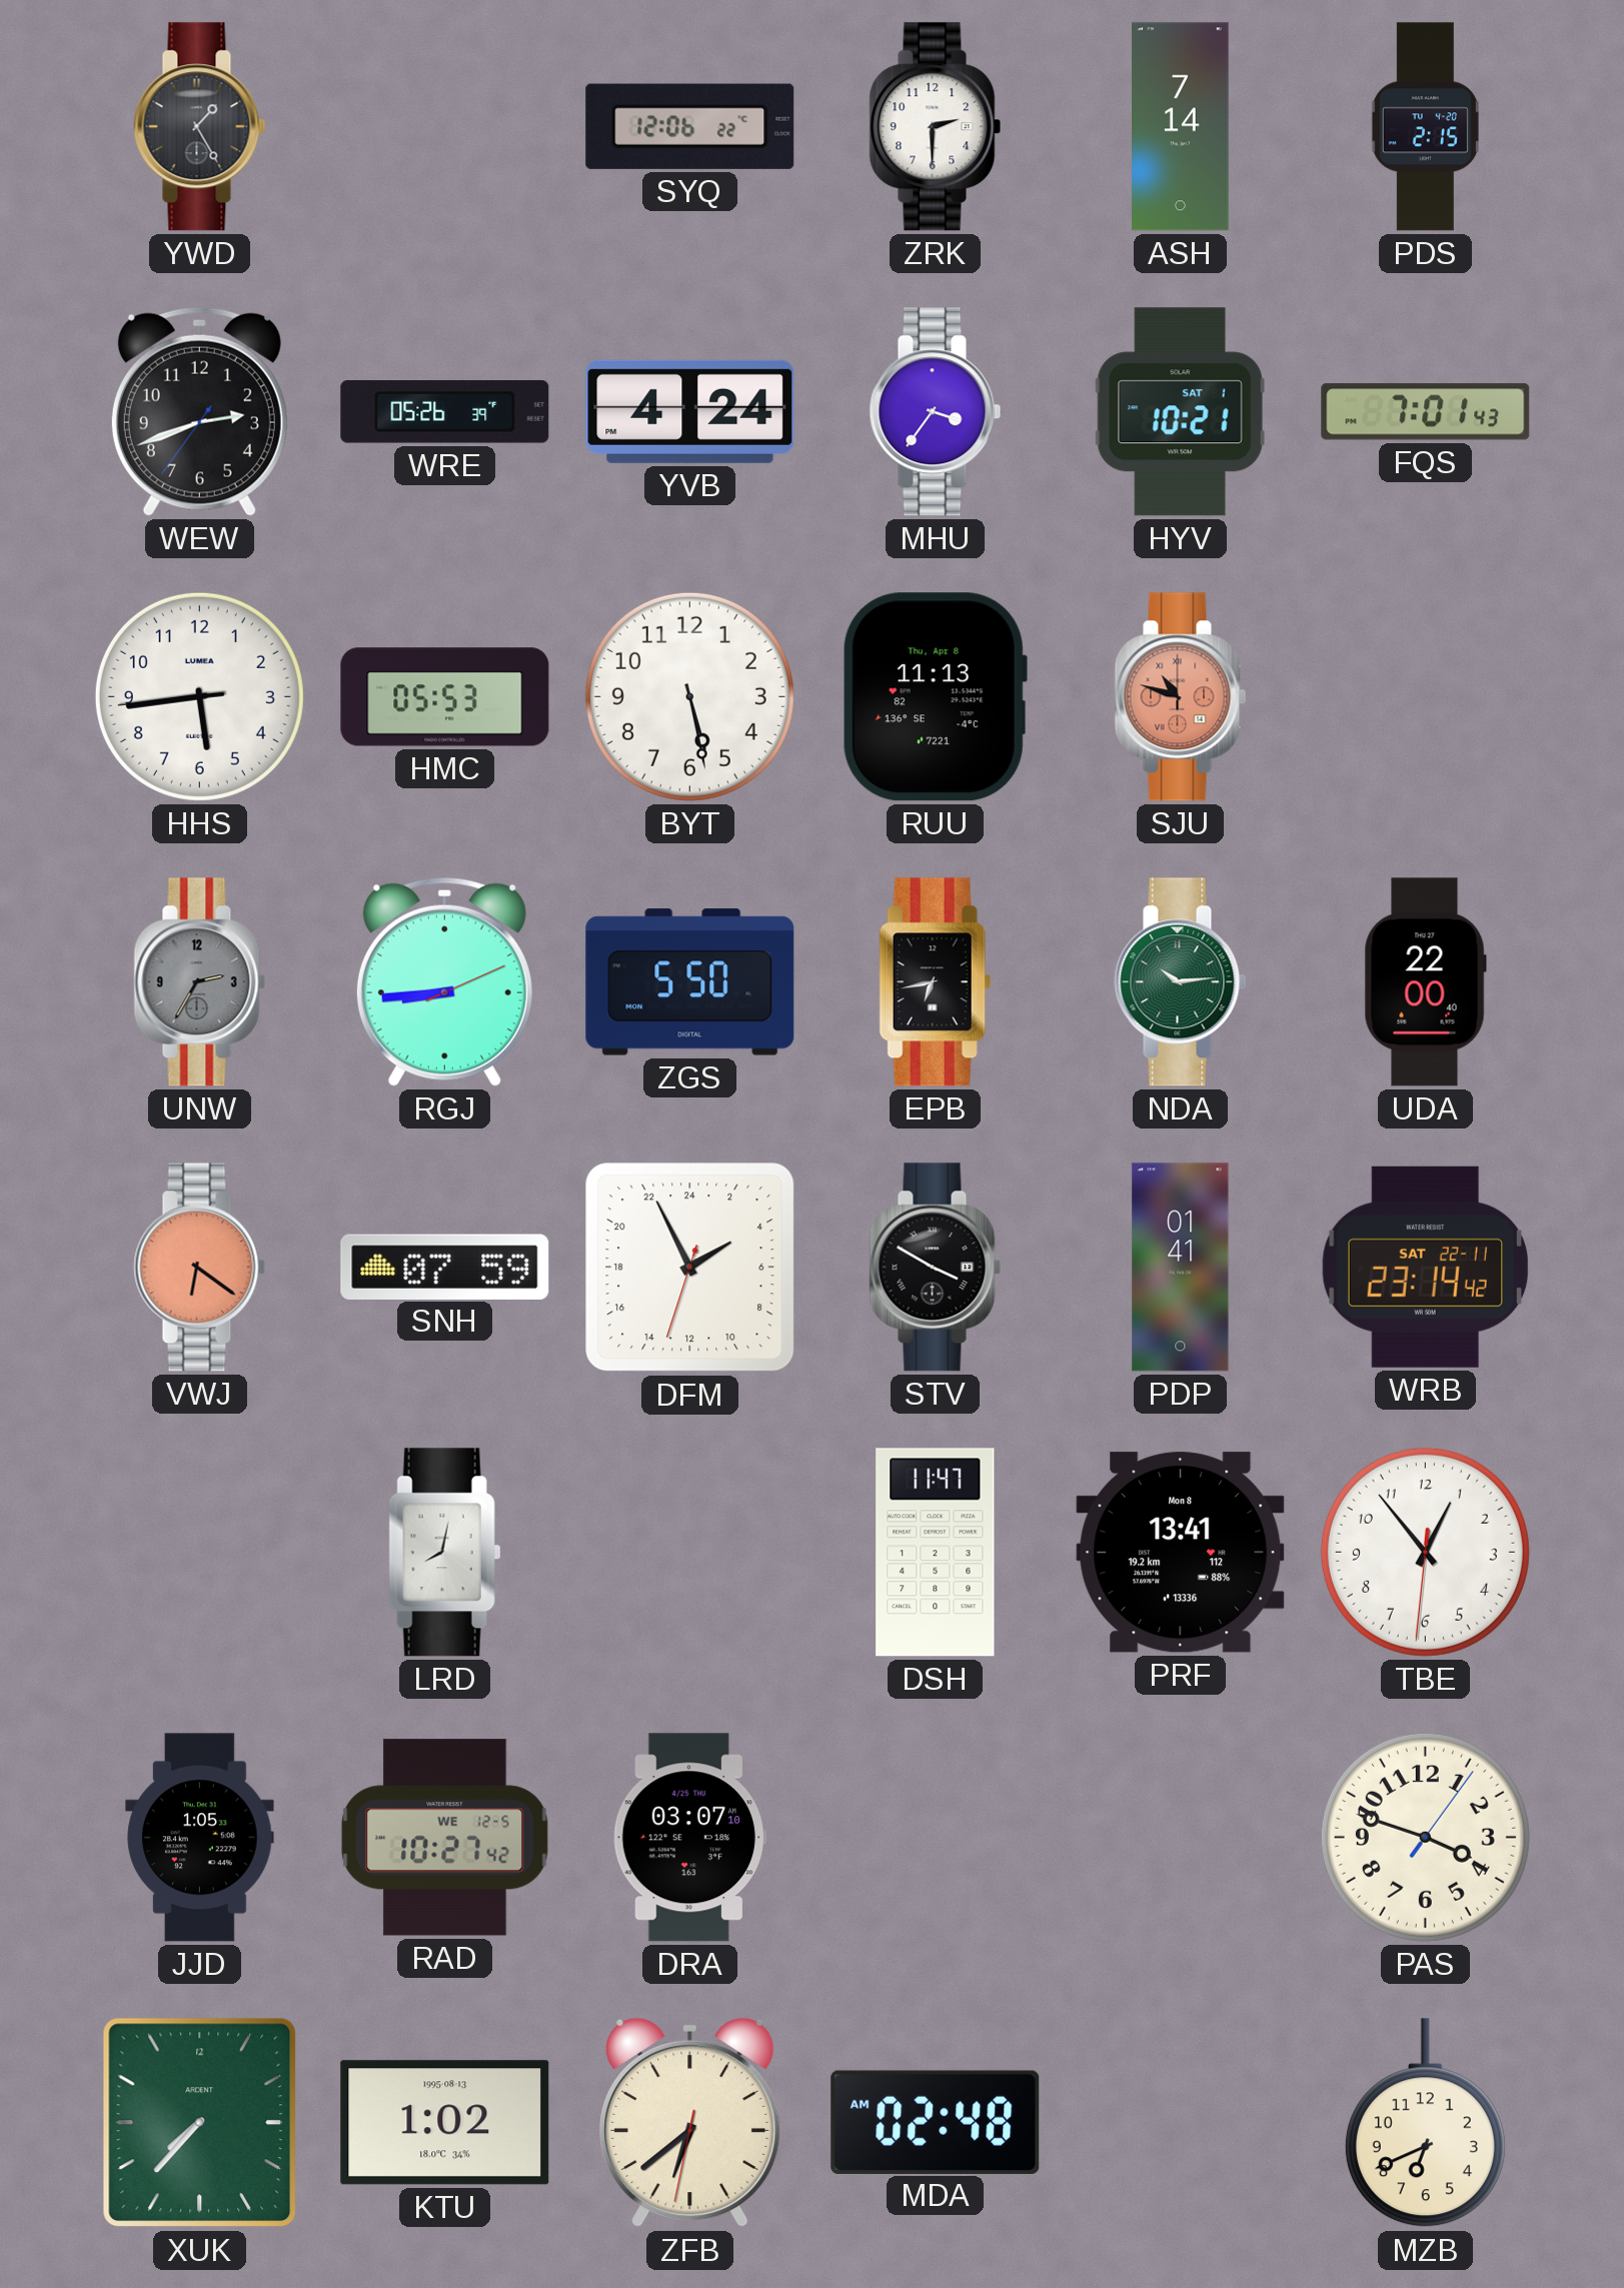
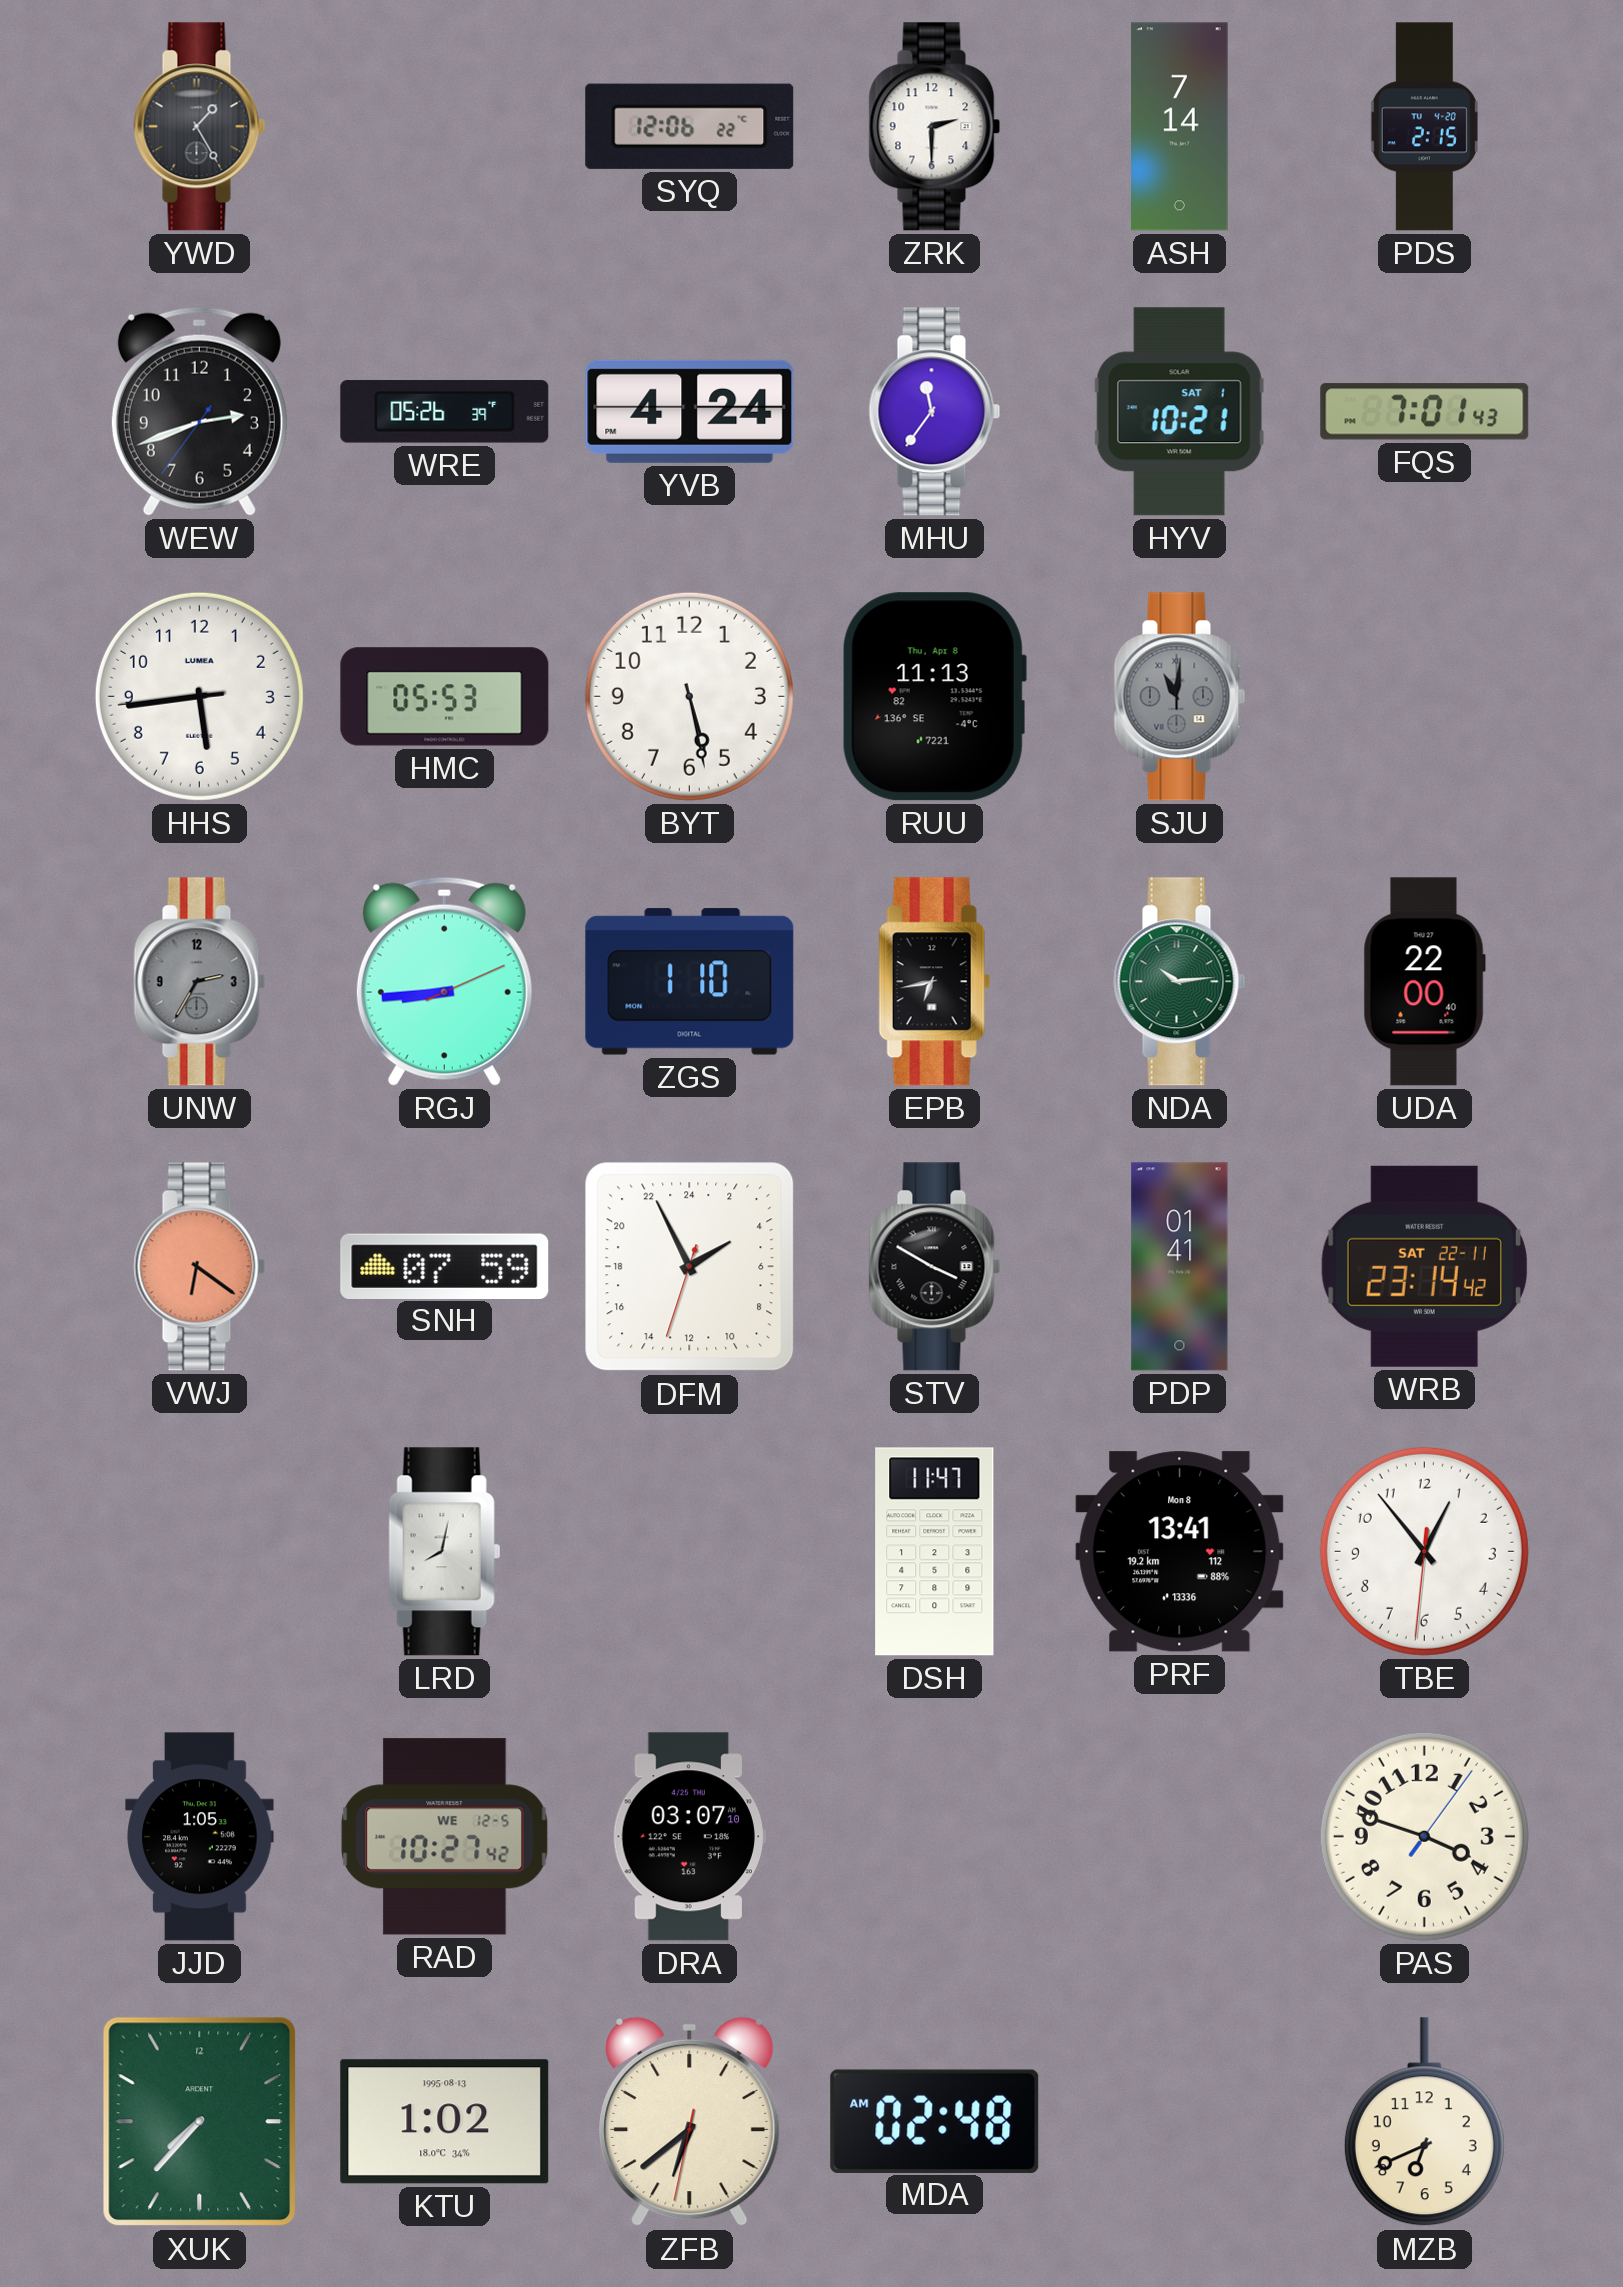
MHU: 3:36 -> 11:36 (935, 412)
SJU: 10:48 -> 11:01 (1180, 697)
SJU dial: salmon -> grey (1180, 697)
ZGS: 5:50 -> 1:10 (690, 982)
